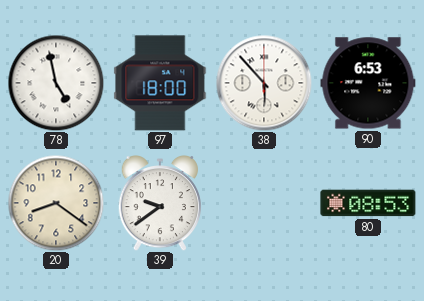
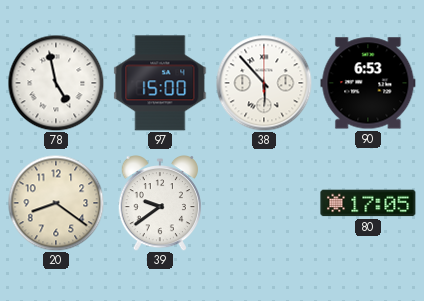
97: 18:00 -> 15:00 (160, 83)
80: 08:53 -> 17:05 (368, 203)
